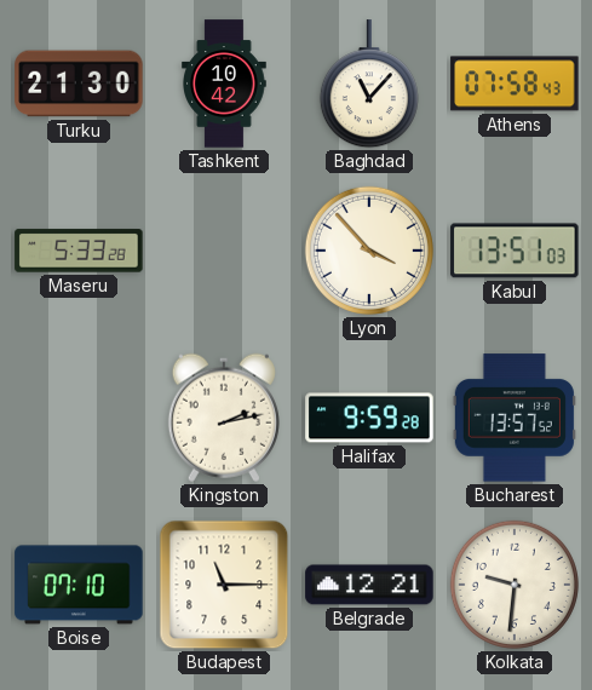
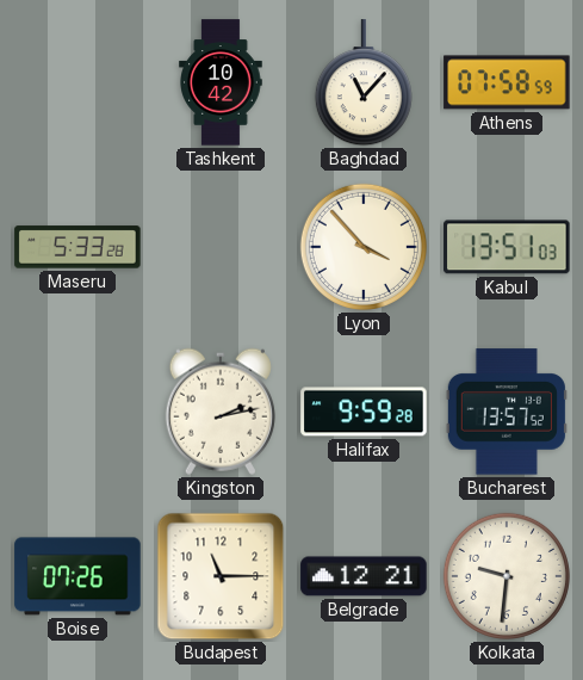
Turku: 21:30 -> none (79, 84)
Athens: 07:58:43 -> 07:58:59 (507, 82)
Boise: 07:10 -> 07:26 (77, 576)
